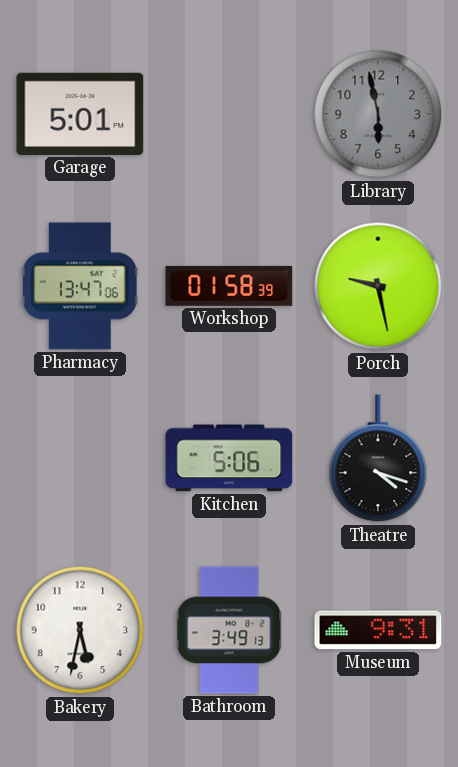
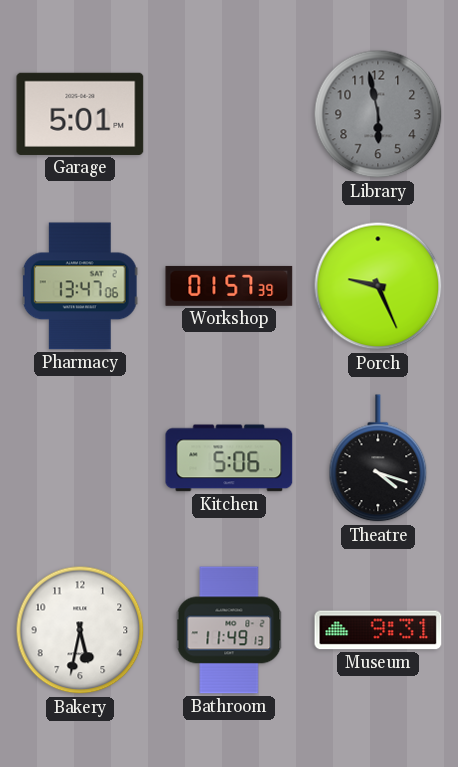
Workshop: 01:58 -> 01:57 (229, 286)
Porch: 9:28 -> 9:26 (378, 286)
Bathroom: 3:49 -> 11:49 (229, 630)
